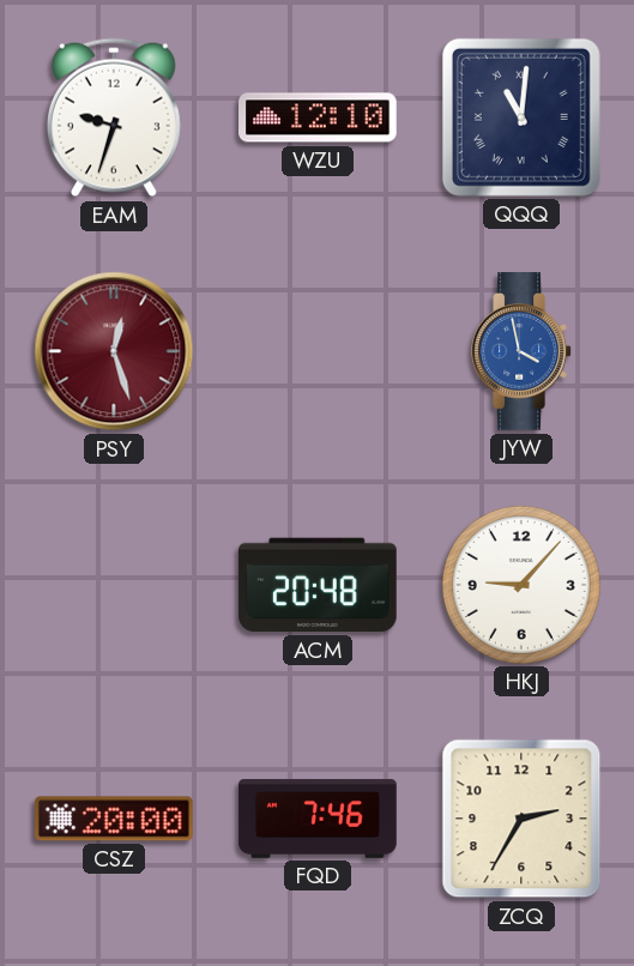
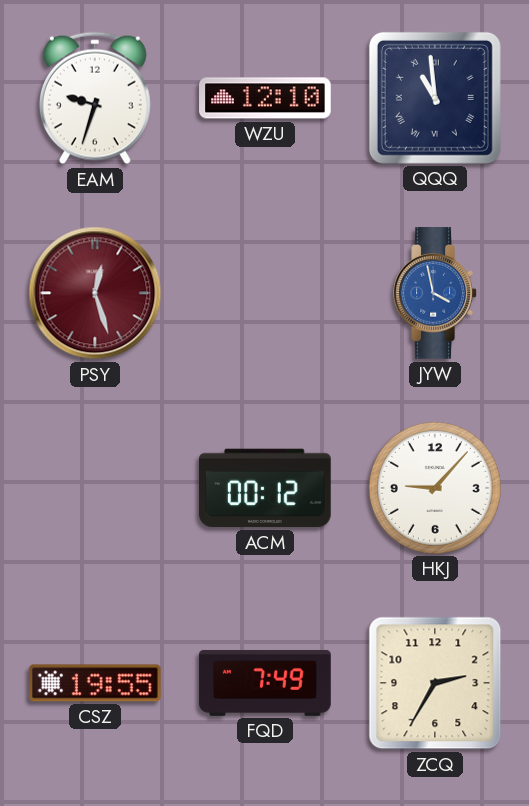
QQQ: 11:01 -> 10:59 (435, 98)
ACM: 20:48 -> 00:12 (266, 488)
CSZ: 20:00 -> 19:55 (96, 683)
FQD: 7:46 -> 7:49 (265, 683)
